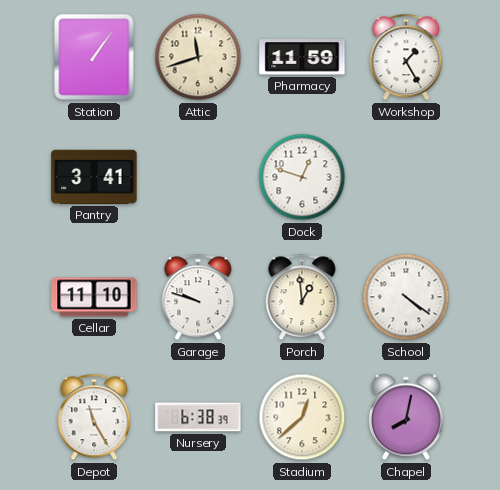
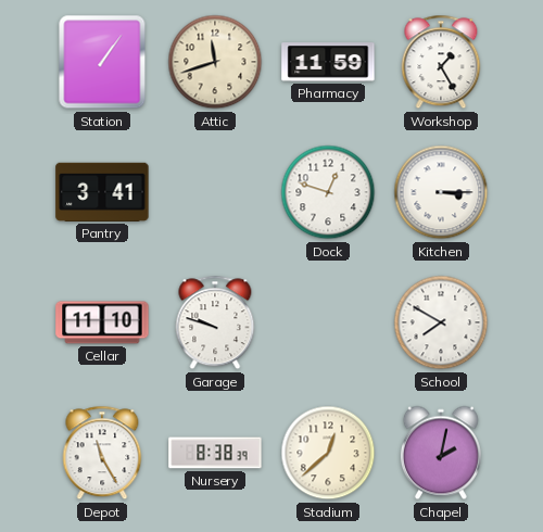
Kitchen: none -> 3:15 (441, 192)
Porch: 12:59 -> none (302, 297)
School: 4:21 -> 7:50 (441, 322)
Nursery: 6:38 -> 8:38 (215, 453)
Chapel: 8:02 -> 2:02 (441, 453)
